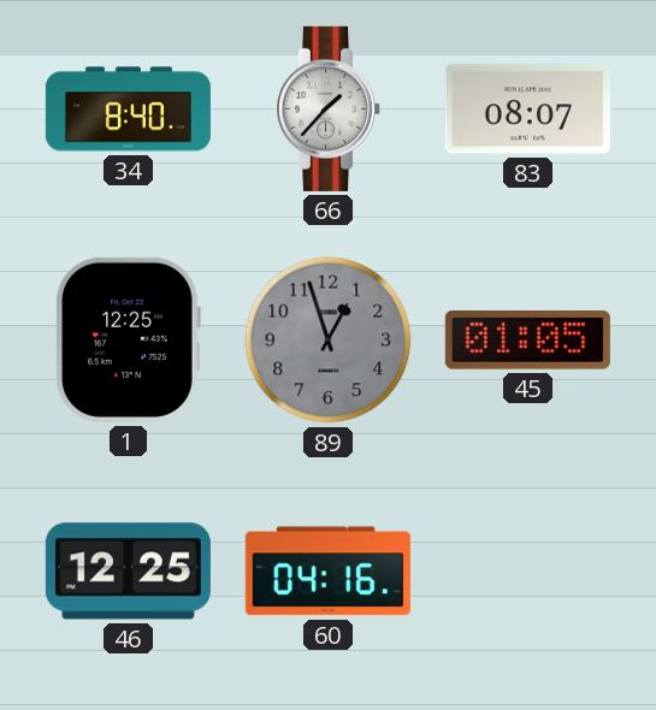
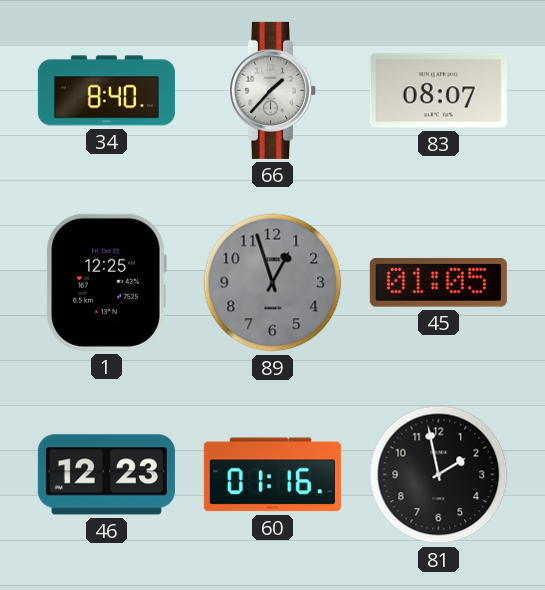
46: 12:25 -> 12:23 (106, 475)
60: 04:16 -> 01:16 (272, 475)
81: none -> 1:58 (439, 475)
